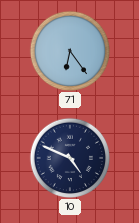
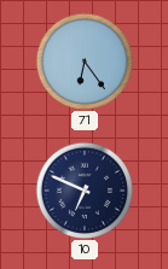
10: 4:49 -> 6:49 (85, 191)
